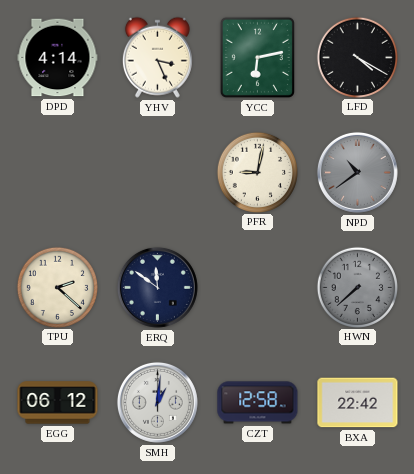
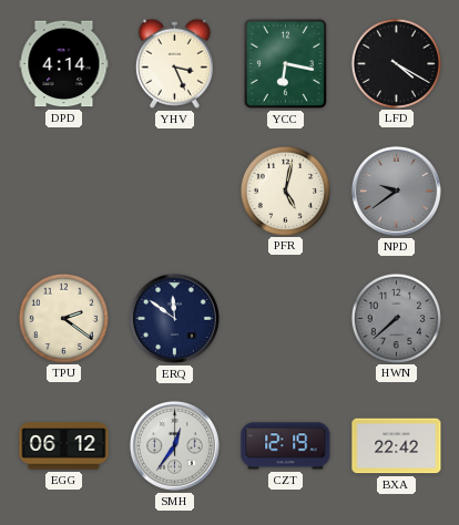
YCC: 6:13 -> 6:17 (285, 63)
PFR: 9:02 -> 5:02 (285, 191)
NPD: 10:39 -> 9:39 (396, 191)
TPU: 2:22 -> 2:21 (63, 318)
SMH: 1:01 -> 12:36 (174, 445)
CZT: 12:58 -> 12:19 (286, 446)
